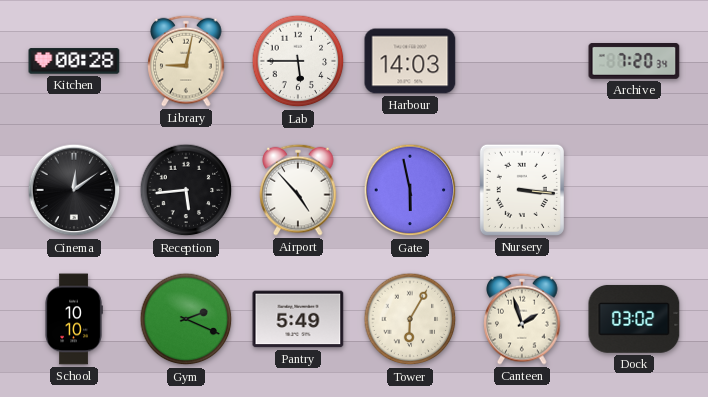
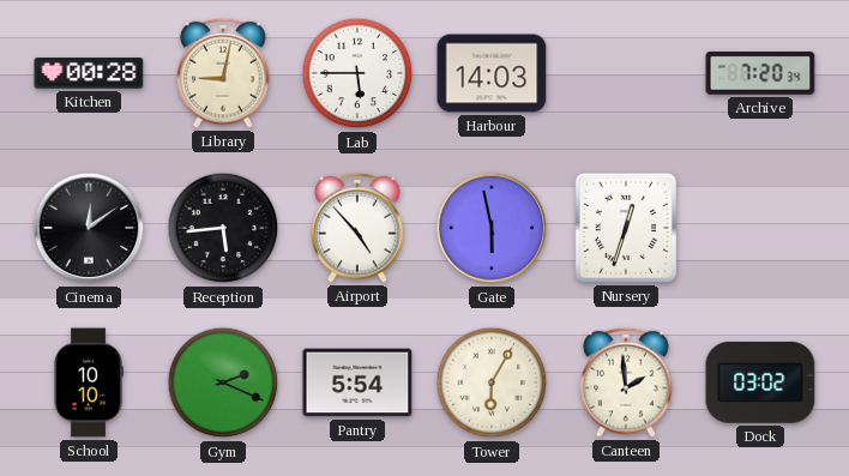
Nursery: 3:16 -> 12:33 (626, 228)
Pantry: 5:49 -> 5:54 (357, 382)
Canteen: 1:57 -> 1:59 (626, 382)
